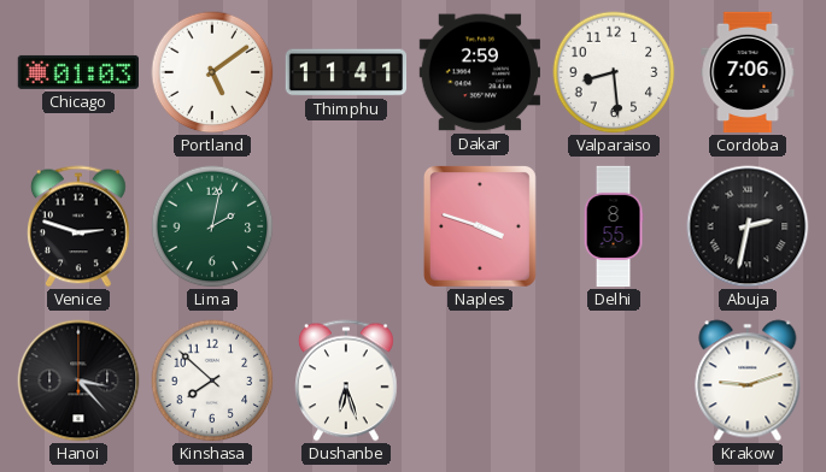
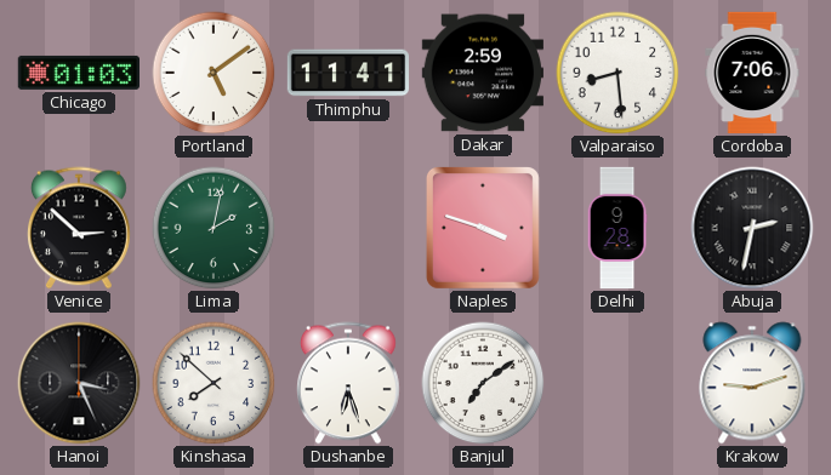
Venice: 2:48 -> 2:52 (80, 228)
Delhi: 8:55 -> 9:28 (617, 228)
Hanoi: 3:23 -> 3:26 (79, 383)
Banjul: none -> 7:09 (483, 383)
